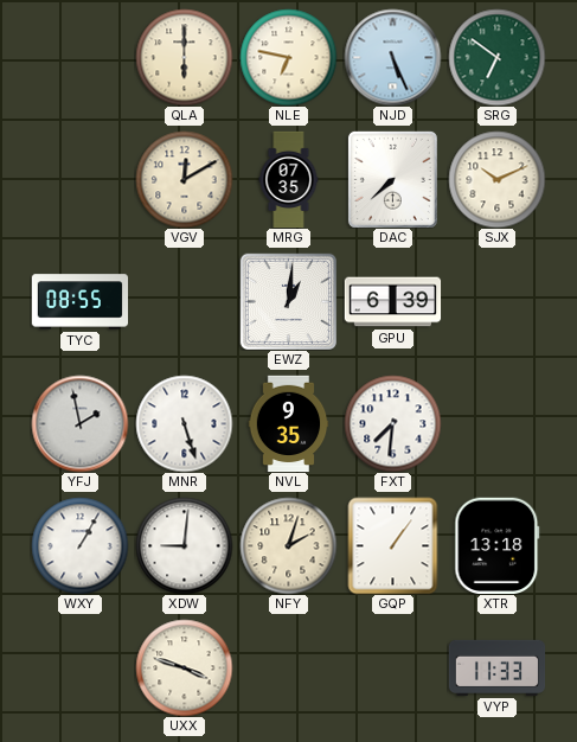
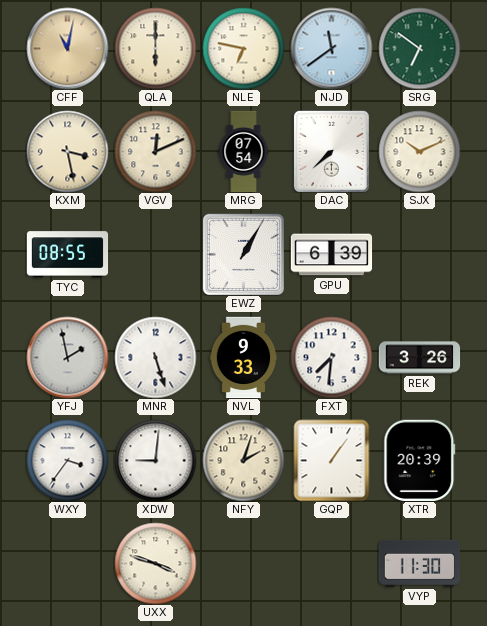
CFF: none -> 11:02 (67, 48)
NJD: 5:26 -> 11:39 (331, 48)
KXM: none -> 3:28 (67, 151)
VGV: 12:10 -> 12:11 (155, 151)
MRG: 07:35 -> 07:54 (244, 151)
EWZ: 1:01 -> 1:05 (243, 254)
NVL: 9:35 -> 9:33 (244, 357)
REK: none -> 3:26 (419, 358)
WXY: 1:05 -> 3:36 (67, 460)
XTR: 13:18 -> 20:39 (420, 460)
VYP: 11:33 -> 11:30 (419, 563)
